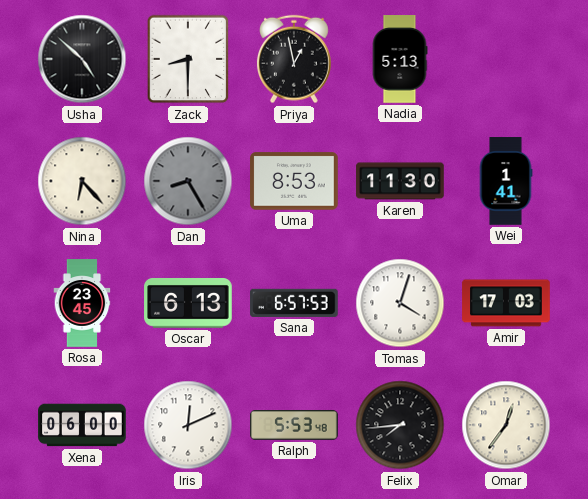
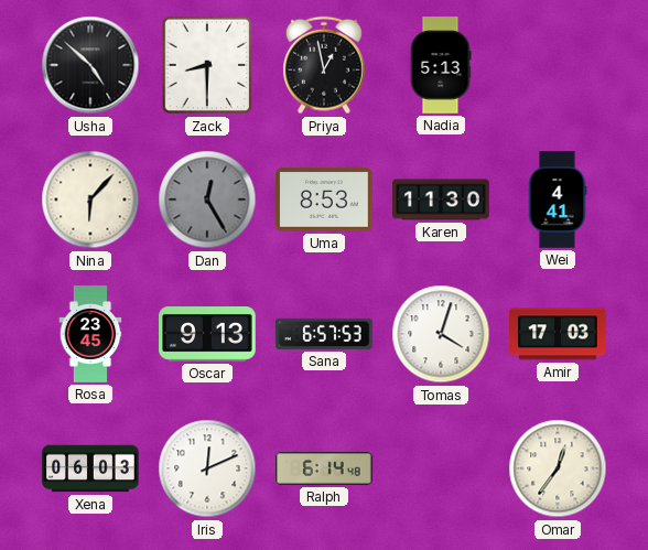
Nina: 6:23 -> 6:07 (90, 199)
Dan: 8:25 -> 12:25 (207, 199)
Wei: 1:41 -> 4:41 (558, 199)
Oscar: 6:13 -> 9:13 (207, 335)
Xena: 06:00 -> 06:03 (90, 468)
Ralph: 5:53 -> 6:14 (324, 468)
Felix: 7:44 -> none (400, 425)
